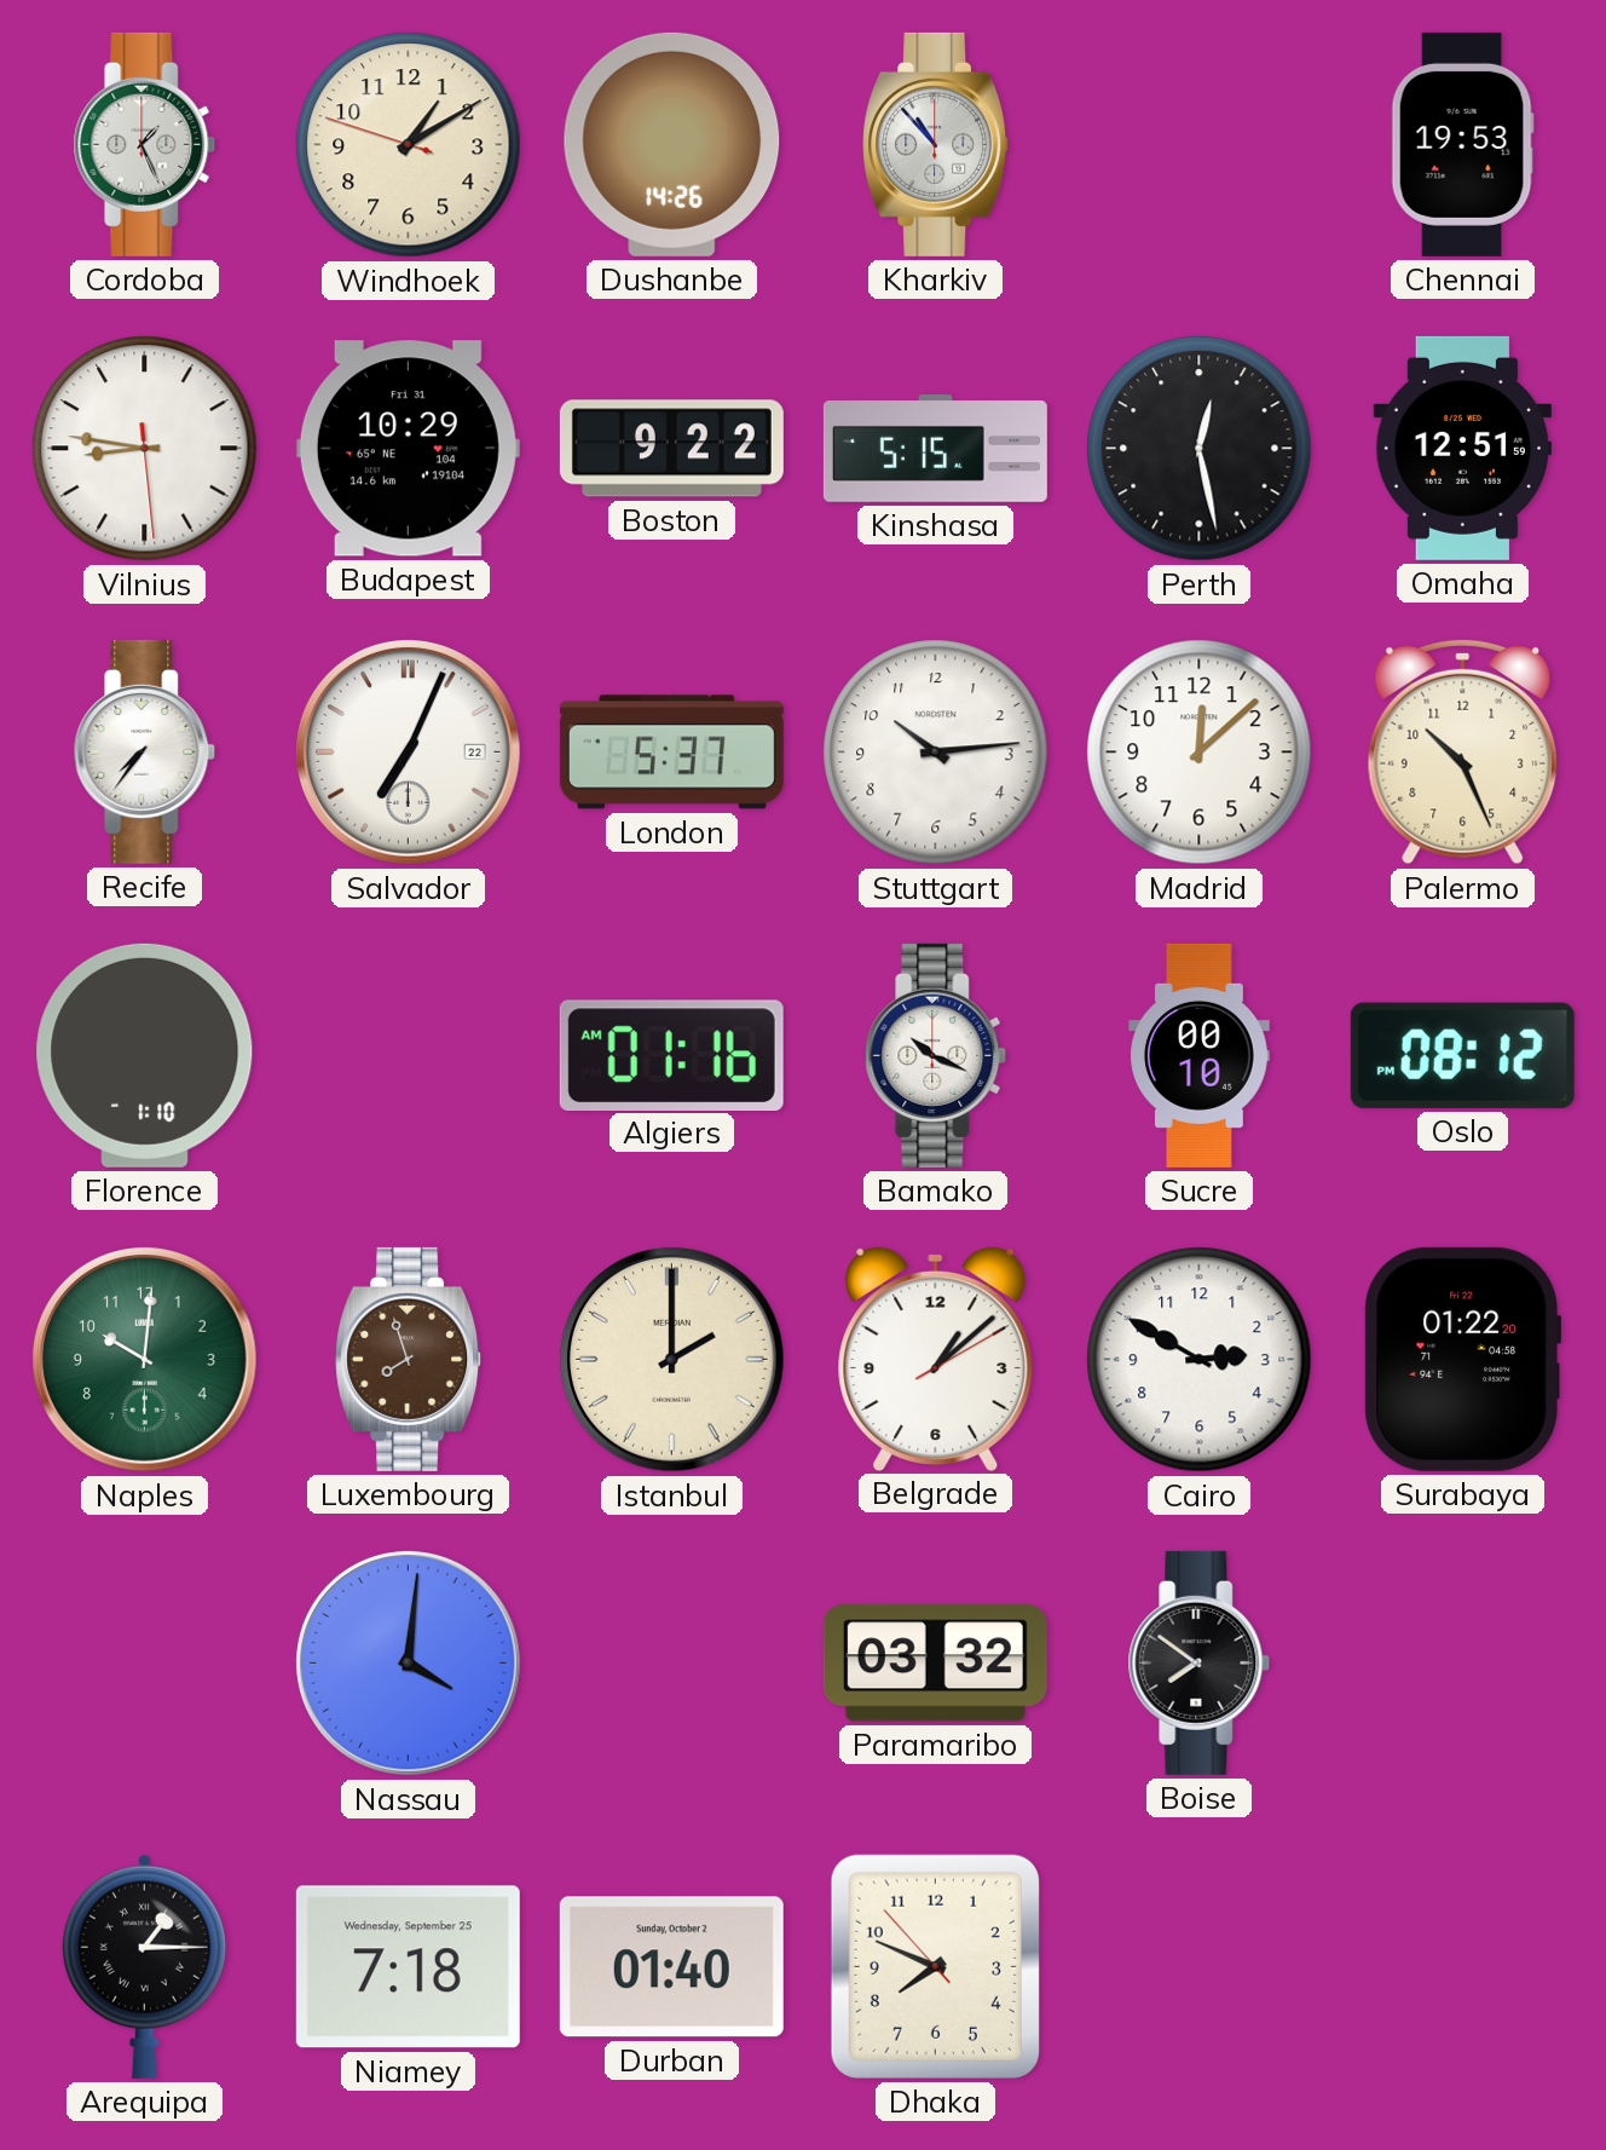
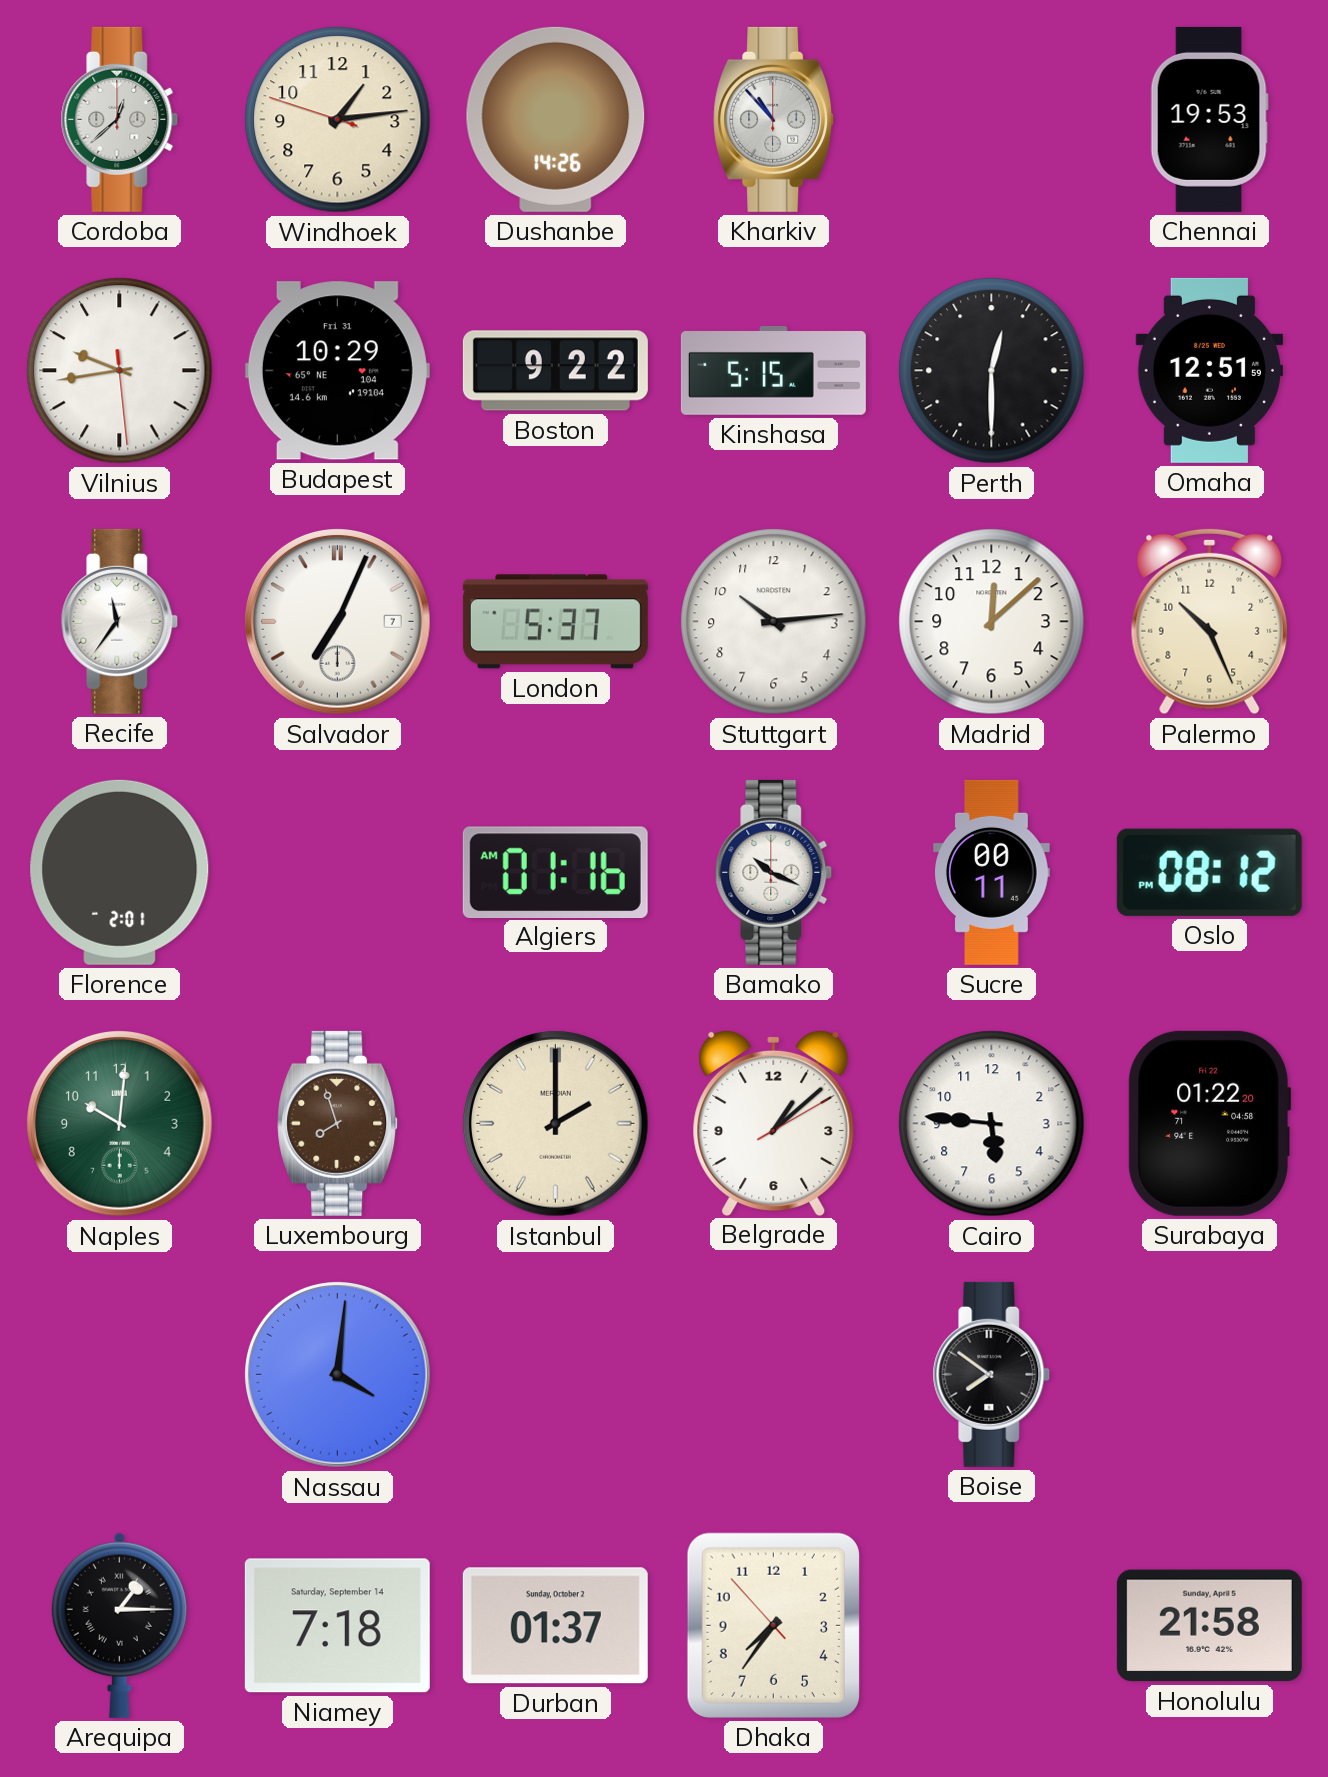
Cordoba: 1:26 -> 12:38 (120, 119)
Windhoek: 1:09 -> 1:13 (338, 120)
Vilnius: 8:46 -> 9:43 (120, 371)
Perth: 12:28 -> 12:30 (992, 371)
Recife: 7:36 -> 11:36 (120, 621)
Salvador date: 22 -> 7 (338, 622)
Florence: 1:10 -> 2:01 (120, 872)
Sucre: 00:10 -> 00:11 (992, 872)
Cairo: 2:50 -> 5:46 (992, 1124)
Paramaribo: 03:32 -> none (935, 1664)
Niamey date: Wednesday, September 25 -> Saturday, September 14 (337, 1626)
Durban: 01:40 -> 01:37 (555, 1626)
Dhaka: 7:48 -> 7:35 (773, 1625)
Honolulu: none -> 21:58 (1209, 1626)
